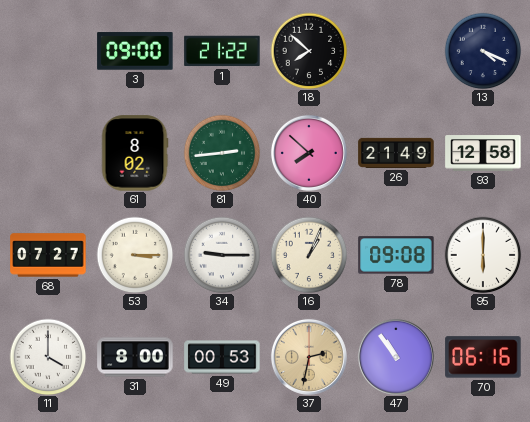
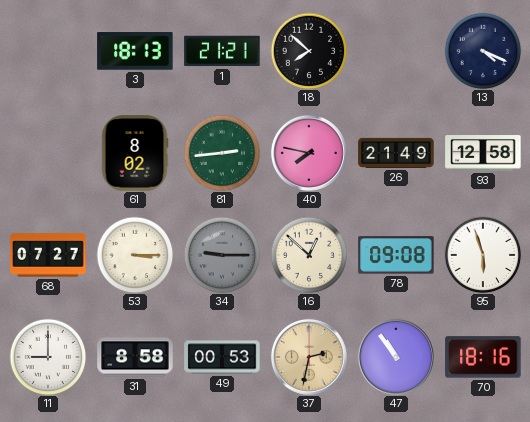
3: 09:00 -> 18:13 (135, 51)
1: 21:22 -> 21:21 (222, 51)
40: 7:52 -> 7:47 (309, 153)
34 dial: white -> grey (222, 255)
16: 1:04 -> 12:52 (309, 255)
95: 6:00 -> 5:57 (483, 255)
11: 4:00 -> 9:00 (48, 357)
31: 8:00 -> 8:58 (135, 357)
70: 06:16 -> 18:16 (483, 357)
